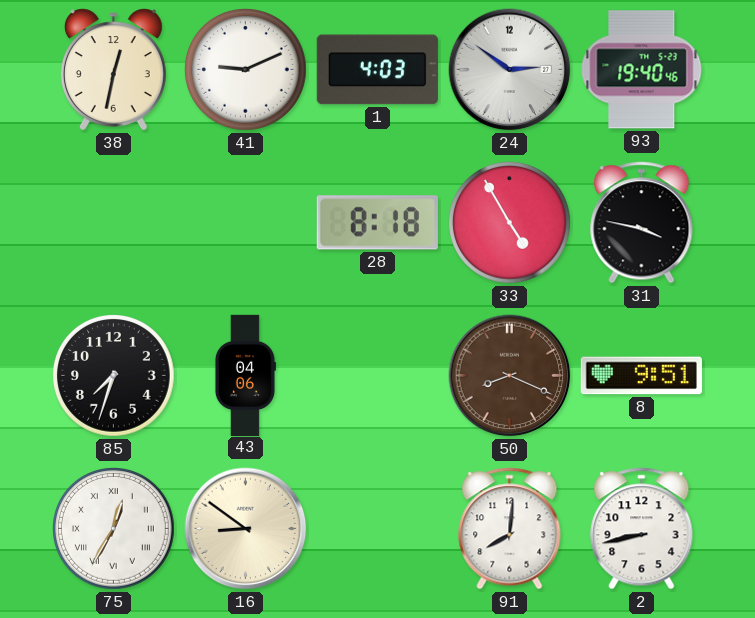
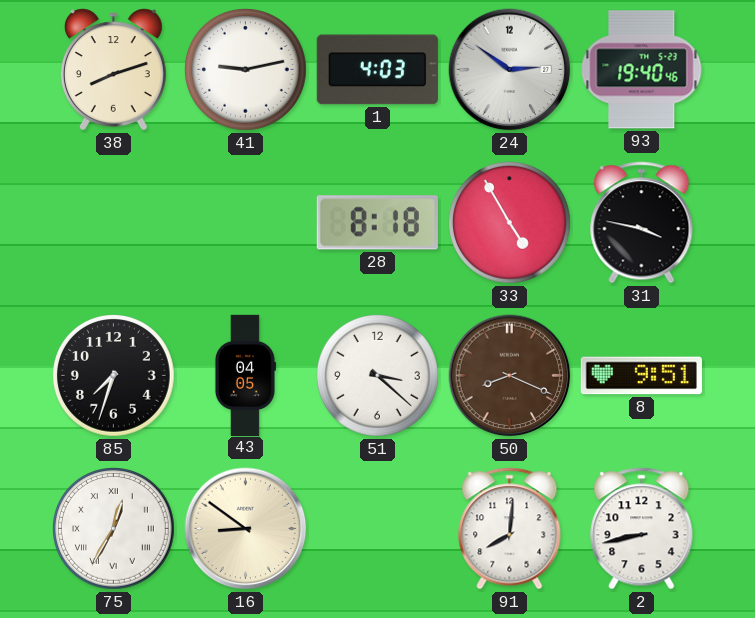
38: 12:32 -> 8:12 (113, 70)
41: 9:11 -> 9:13 (246, 70)
43: 04:06 -> 04:05 (245, 375)
51: none -> 3:22 (378, 376)
